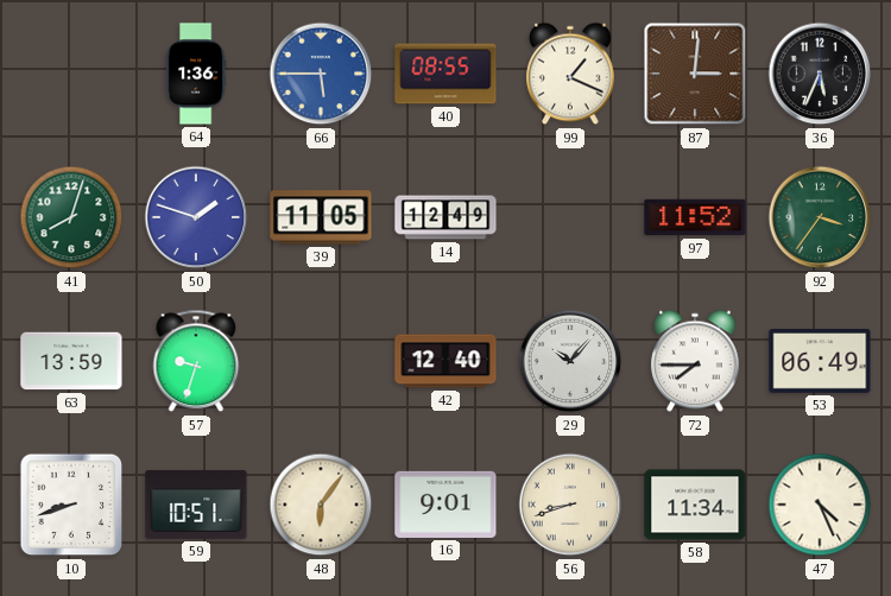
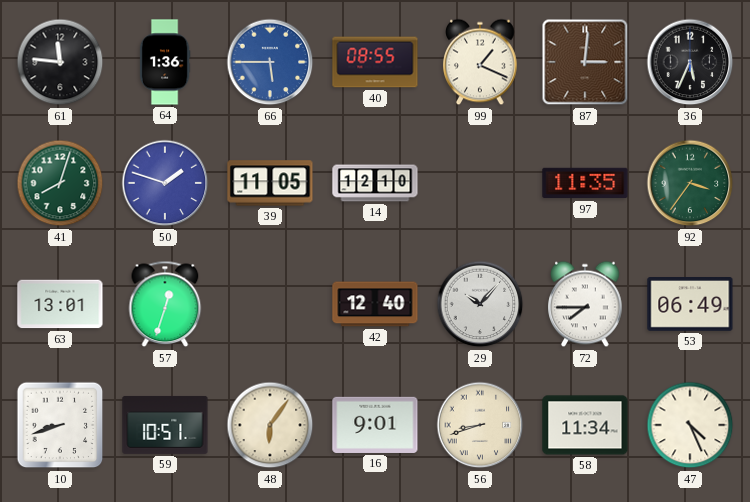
61: none -> 11:46 (60, 62)
14: 12:49 -> 12:10 (375, 183)
97: 11:52 -> 11:35 (585, 183)
63: 13:59 -> 13:01 (60, 304)
57: 9:33 -> 12:33 (165, 304)
